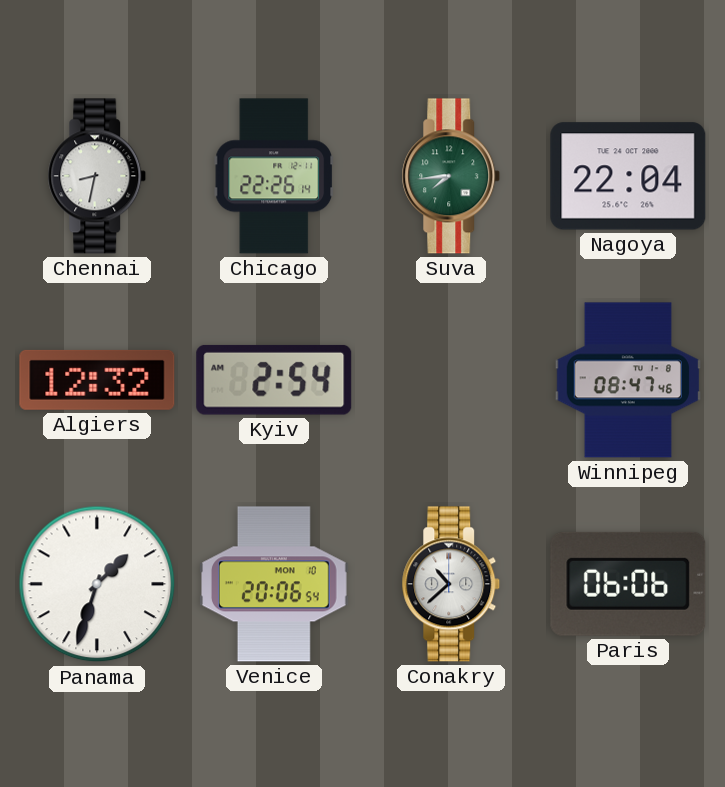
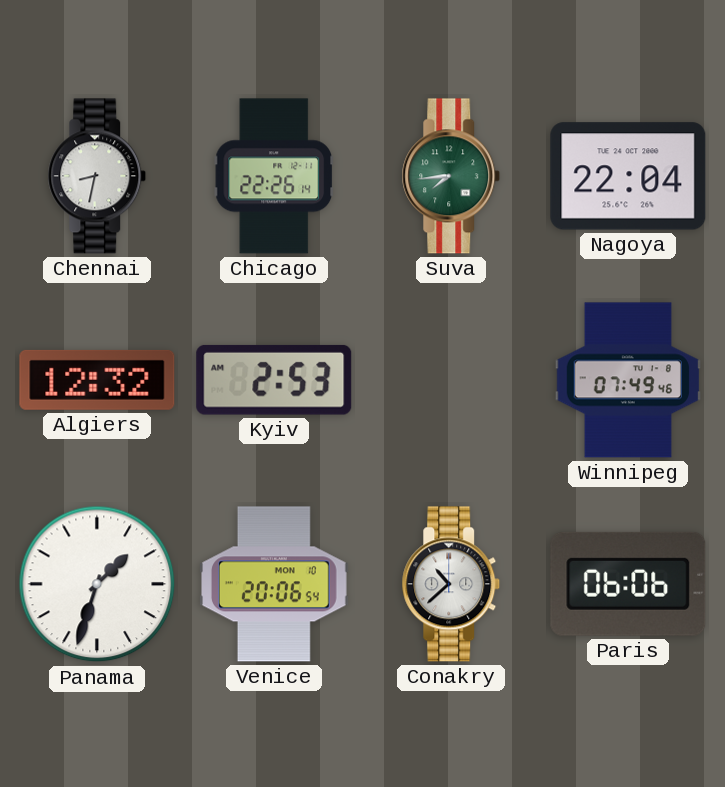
Kyiv: 2:54 -> 2:53 (274, 380)
Winnipeg: 08:47 -> 07:49 (627, 380)
